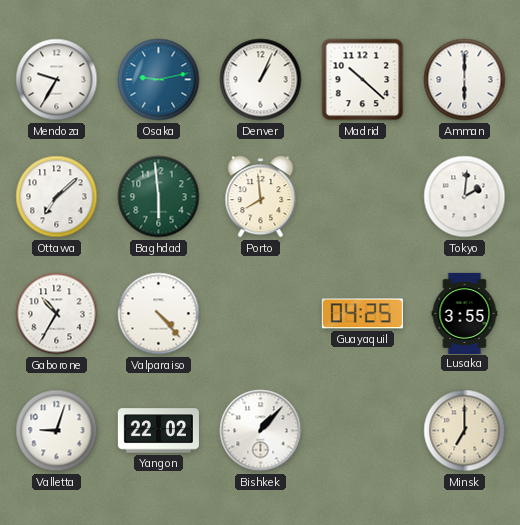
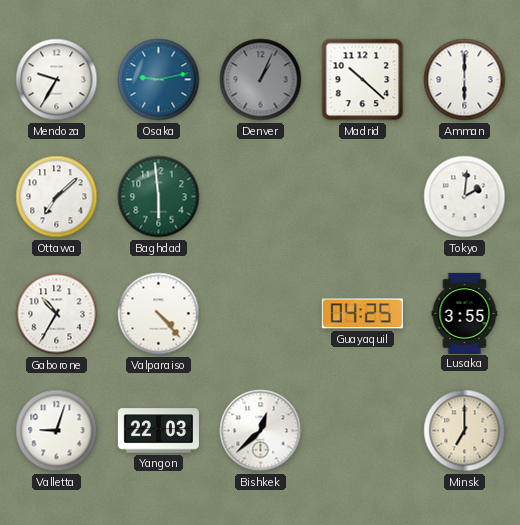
Denver dial: white -> grey (261, 80)
Porto: 7:59 -> none (261, 197)
Yangon: 22:02 -> 22:03 (158, 431)
Bishkek: 1:07 -> 12:38 (261, 431)
